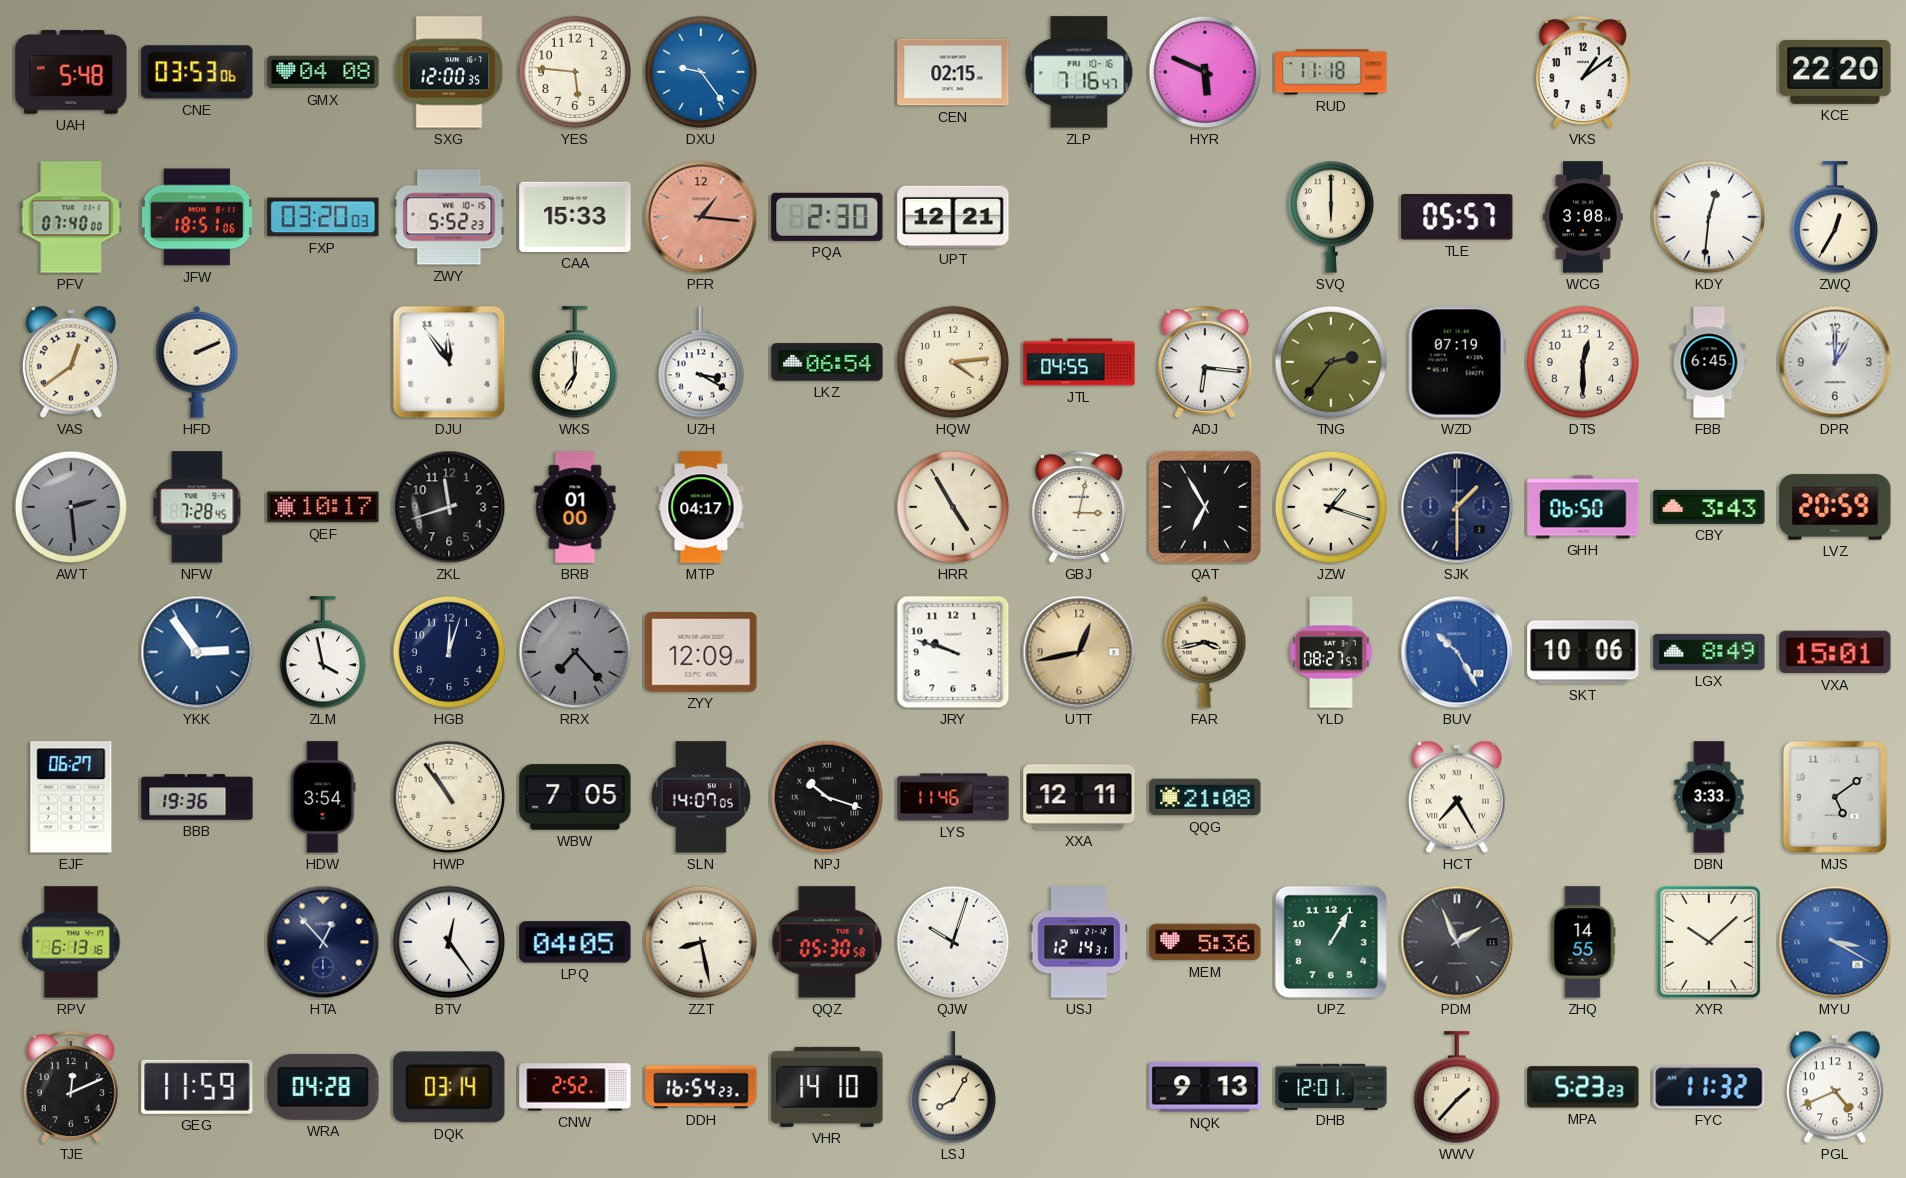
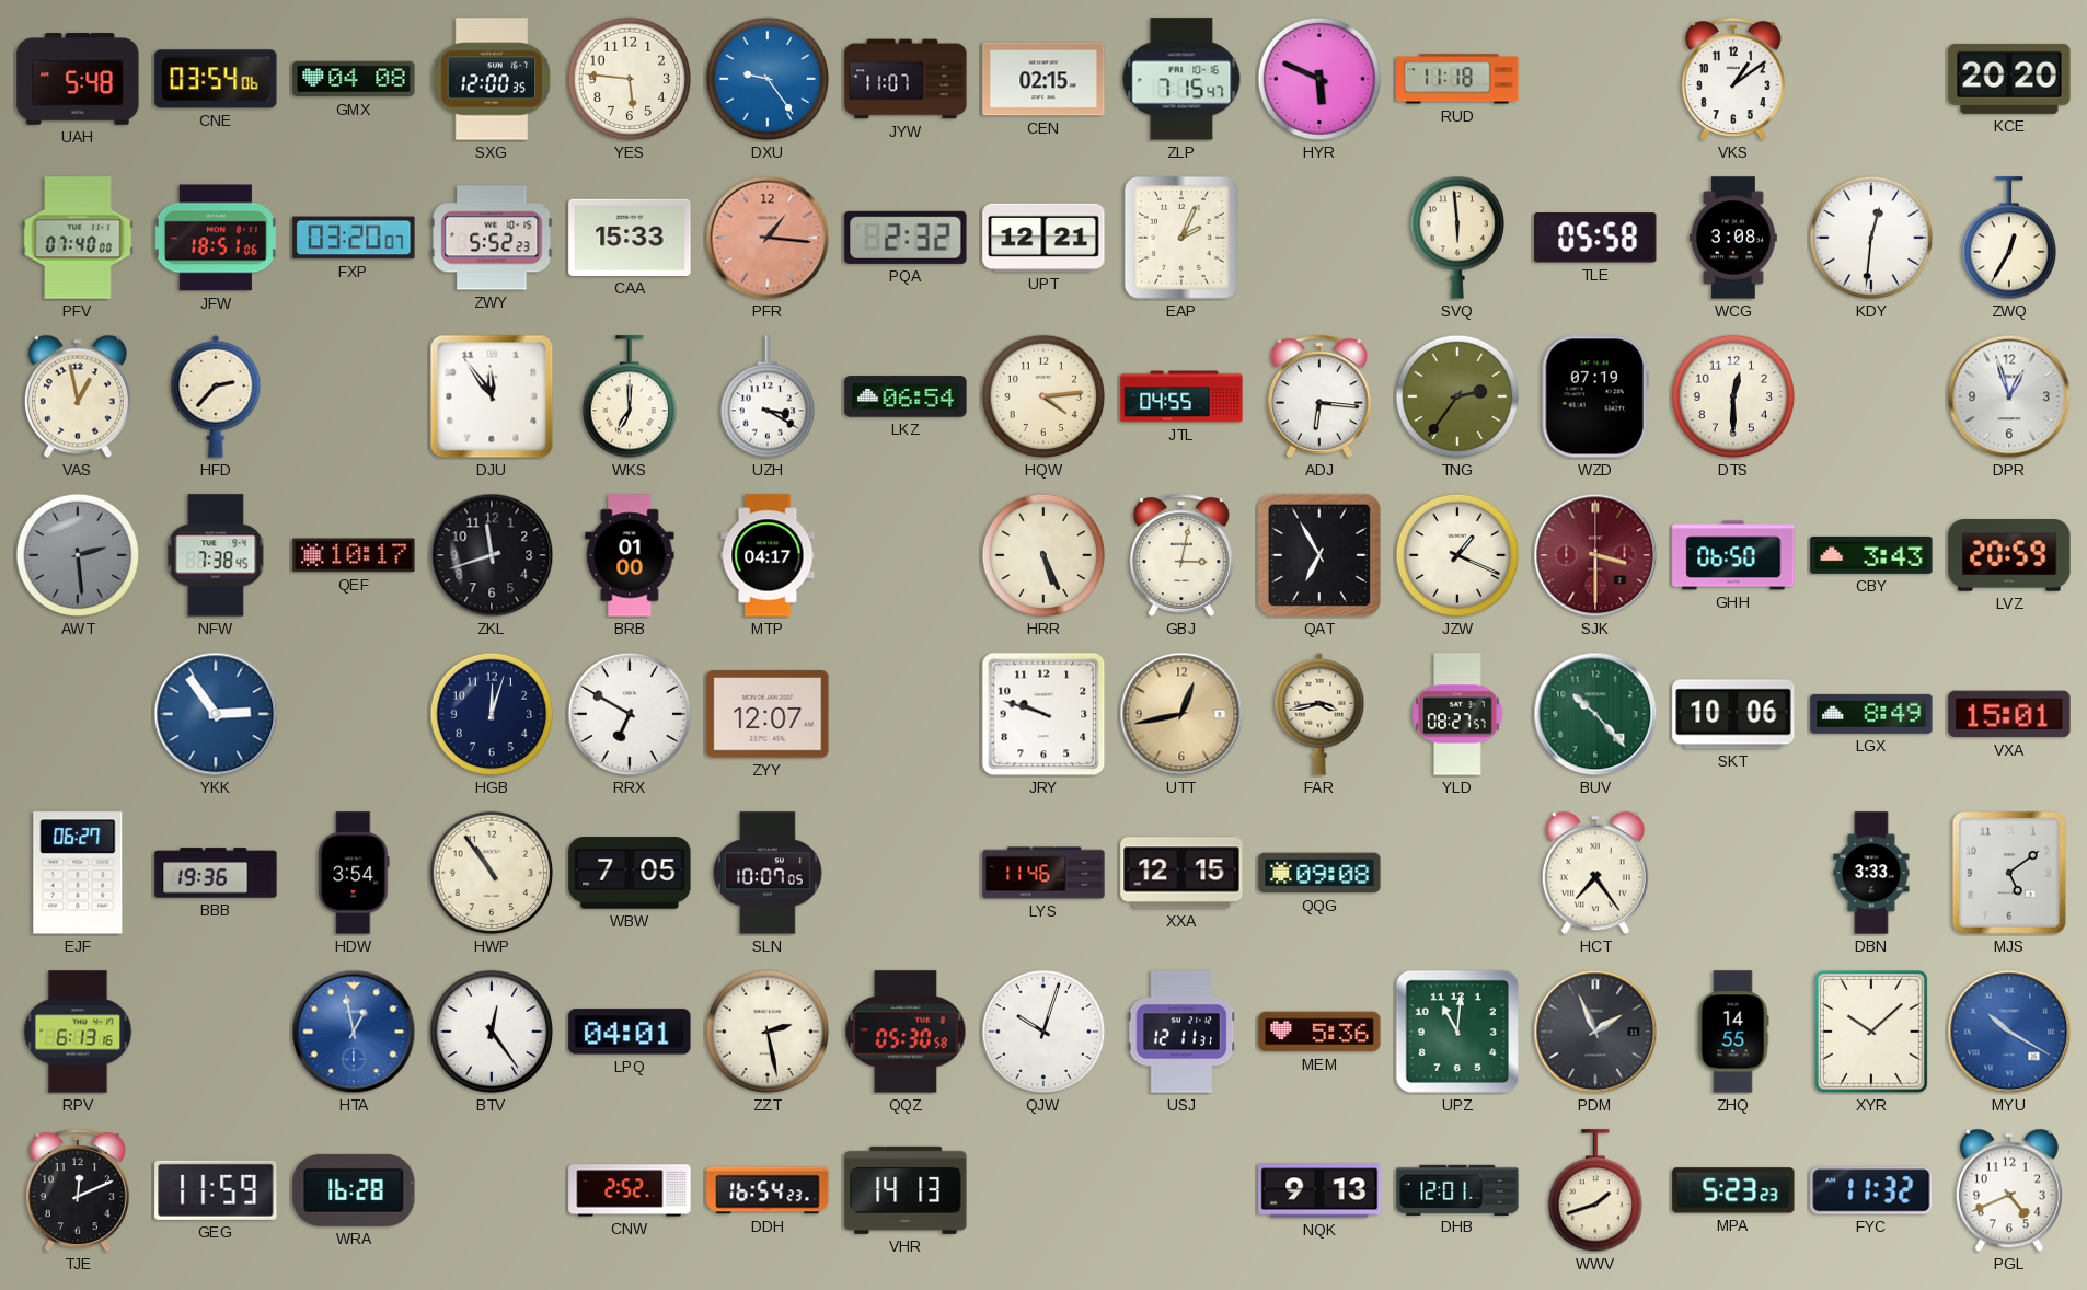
CNE: 03:53 -> 03:54 (216, 79)
JYW: none -> 11:07 (906, 79)
ZLP: 7:16 -> 7:15 (1181, 79)
KCE: 22:20 -> 20:20 (2009, 79)
FXP: 03:20:03 -> 03:20:07 (354, 238)
PQA: 2:30 -> 2:32 (906, 238)
EAP: none -> 2:04 (1181, 238)
SVQ: 6:00 -> 5:59 (1456, 238)
TLE: 05:57 -> 05:58 (1595, 238)
VAS: 12:39 -> 12:58 (78, 396)
HFD: 2:11 -> 2:37 (216, 396)
FBB: 6:45 -> none (1709, 362)
DPR: 1:00 -> 12:57 (2009, 396)
NFW: 7:28 -> 7:38 (216, 555)
HRR: 4:55 -> 5:26 (1043, 555)
JZW: 1:18 -> 1:19 (1457, 555)
SJK: 1:30 -> 3:30 (1595, 555)
SJK dial: navy -> burgundy (1595, 555)
ZLM: 3:58 -> none (322, 653)
RRX: 7:23 -> 6:50 (630, 714)
RRX dial: grey -> white (630, 714)
ZYY: 12:09 -> 12:07 (768, 715)
BUV: 10:25 -> 10:23 (1595, 714)
BUV dial: blue -> green (1595, 714)
SLN: 14:07 -> 10:07 (768, 873)
NPJ: 10:18 -> none (827, 797)
XXA: 12:11 -> 12:15 (1181, 873)
QQG: 21:08 -> 09:08 (1319, 873)
HCT: 7:25 -> 7:24 (1595, 873)
HTA: 12:53 -> 12:58 (354, 1032)
HTA dial: navy -> blue (354, 1032)
LPQ: 04:05 -> 04:01 (630, 1032)
ZZT: 8:28 -> 2:28 (768, 1032)
USJ: 12:14 -> 12:11 (1181, 1032)
UPZ: 1:05 -> 11:01 (1457, 1032)
MYU: 3:20 -> 10:20 (2009, 1032)
WRA: 04:28 -> 16:28 (354, 1190)
DQK: 03:14 -> none (449, 1087)
VHR: 14:10 -> 14:13 (906, 1190)
LSJ: 8:05 -> none (952, 1088)
WWV: 1:37 -> 1:42 (1594, 1191)
